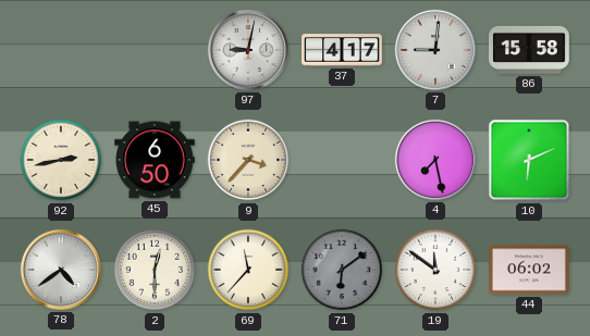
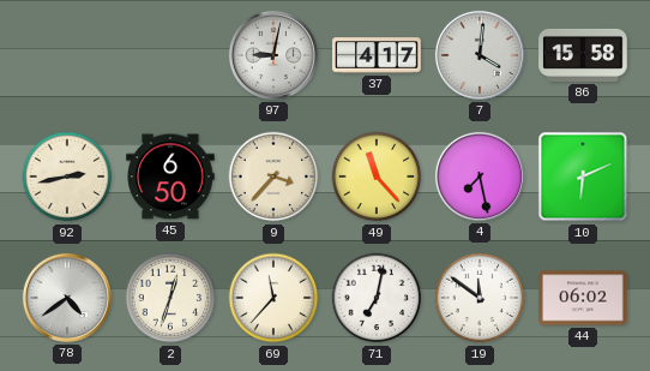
7: 9:01 -> 4:01 (480, 55)
49: none -> 11:23 (377, 176)
2: 12:30 -> 12:33 (170, 298)
71: 6:09 -> 7:02 (377, 298)
71 dial: grey -> white (377, 298)
